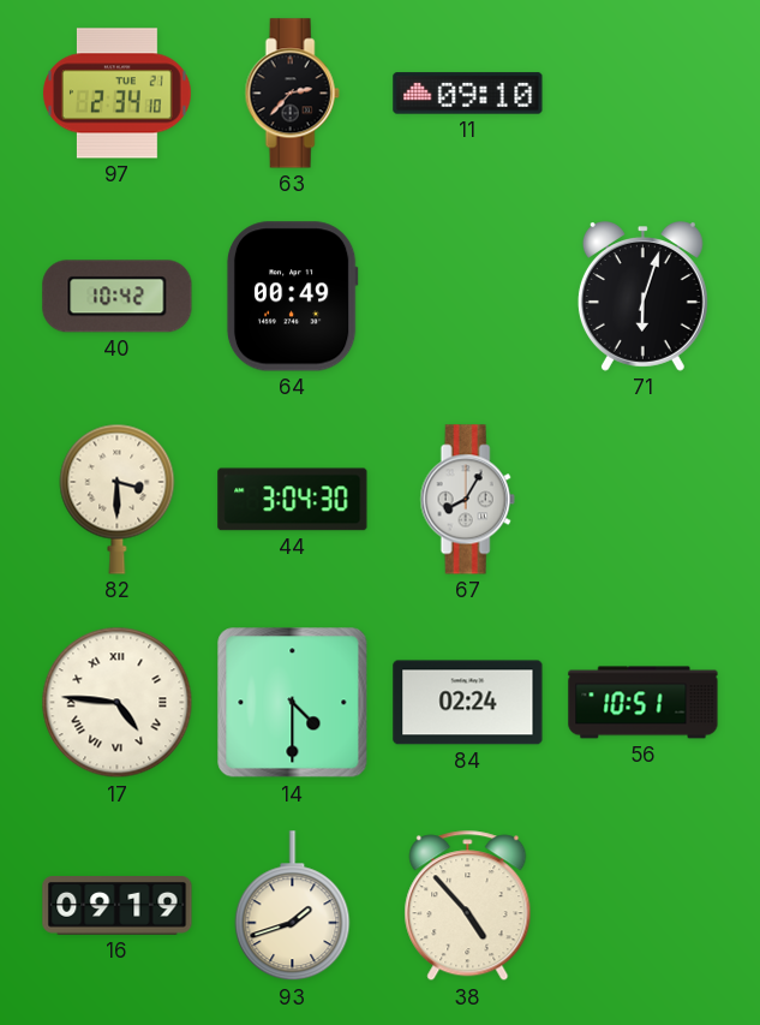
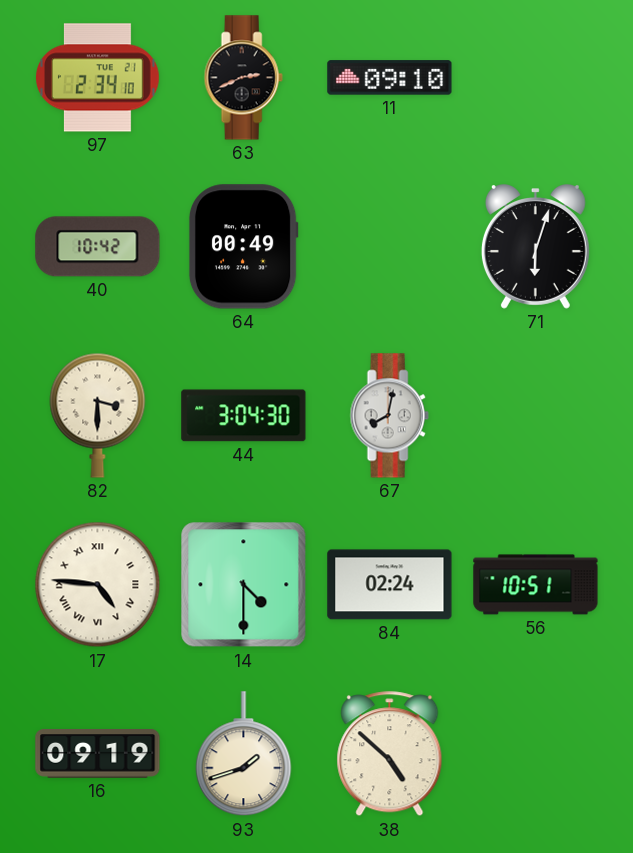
63: 2:37 -> 2:41 (243, 78)
67: 8:05 -> 8:02 (389, 416)
38: 4:53 -> 4:52 (390, 754)
